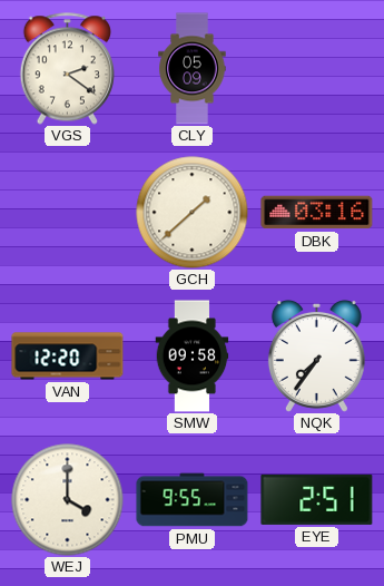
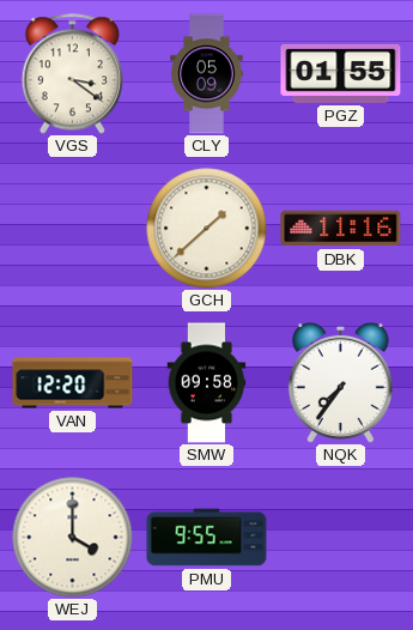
VGS: 2:21 -> 3:21 (72, 74)
PGZ: none -> 01:55 (341, 73)
DBK: 03:16 -> 11:16 (341, 229)
EYE: 2:51 -> none (317, 499)
